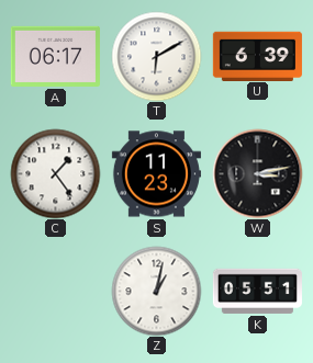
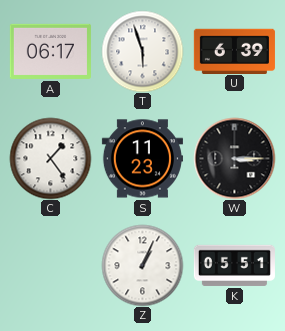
T: 6:10 -> 5:57 (142, 51)
W: 3:13 -> 3:15 (234, 158)
Z: 1:02 -> 1:04 (142, 265)
